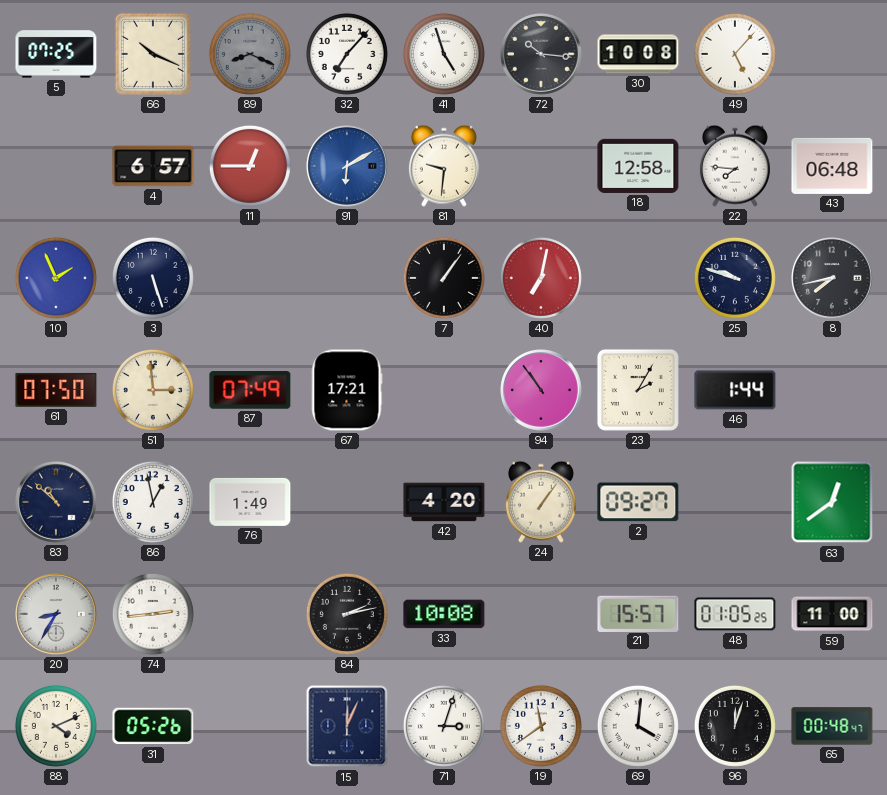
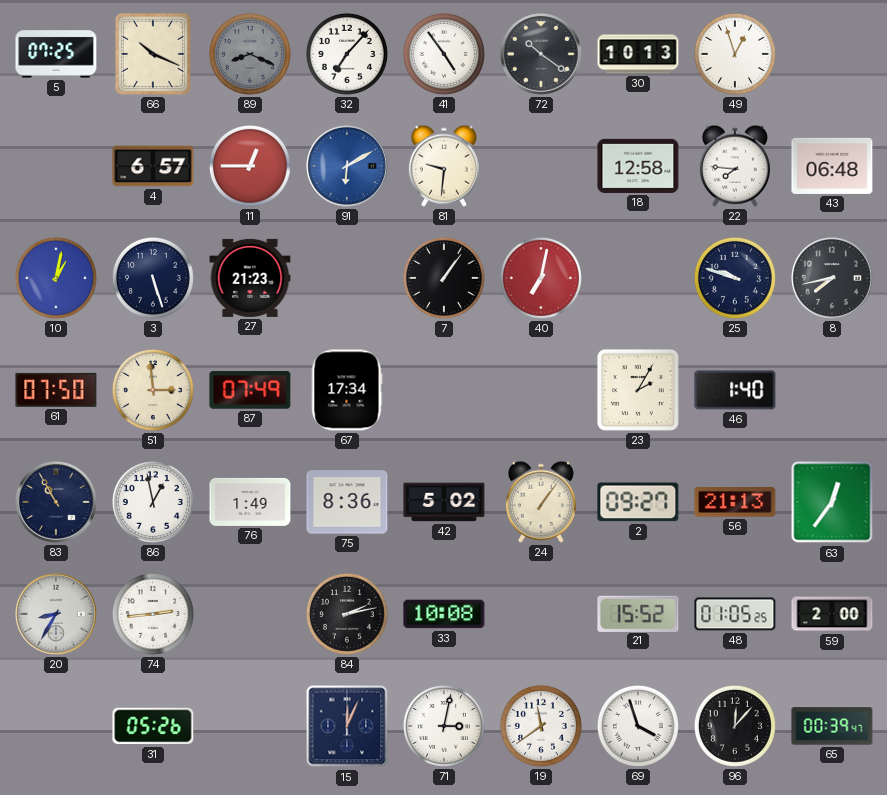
41: 4:57 -> 4:54 (444, 54)
72: 10:16 -> 10:21 (542, 55)
30: 10:08 -> 10:13 (638, 54)
49: 5:07 -> 12:57 (735, 54)
10: 1:56 -> 1:02 (56, 278)
27: none -> 21:23 (250, 278)
67: 17:21 -> 17:34 (347, 390)
94: 10:54 -> none (542, 391)
46: 1:44 -> 1:40 (735, 390)
83: 10:52 -> 10:55 (57, 503)
75: none -> 8:36 (347, 502)
42: 4:20 -> 5:02 (444, 502)
56: none -> 21:13 (735, 502)
63: 12:39 -> 12:36 (832, 502)
21: 15:57 -> 15:52 (638, 613)
59: 11:00 -> 2:00 (832, 614)
88: 4:11 -> none (56, 726)
71: 3:03 -> 3:02 (444, 726)
69: 4:01 -> 3:57 (638, 726)
96: 12:03 -> 12:07 (735, 726)
65: 00:48 -> 00:39 (832, 726)
